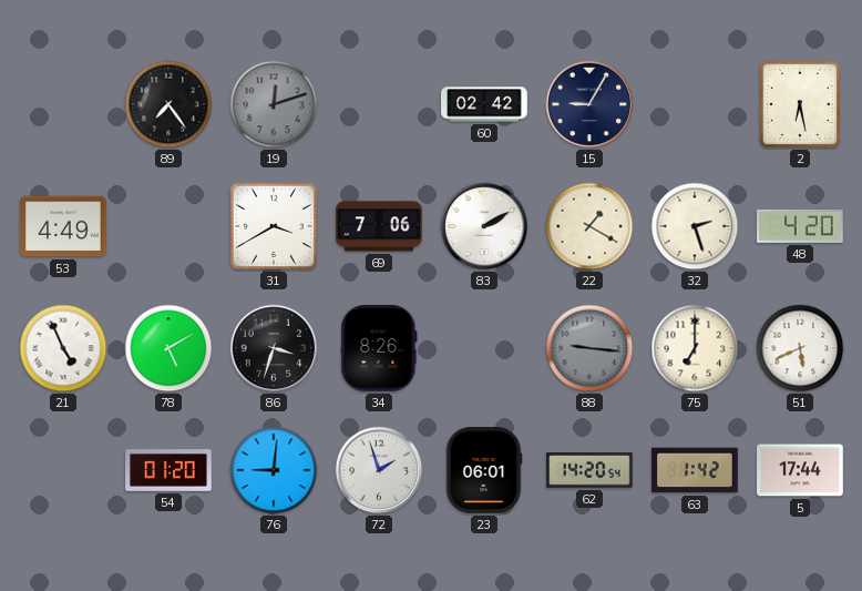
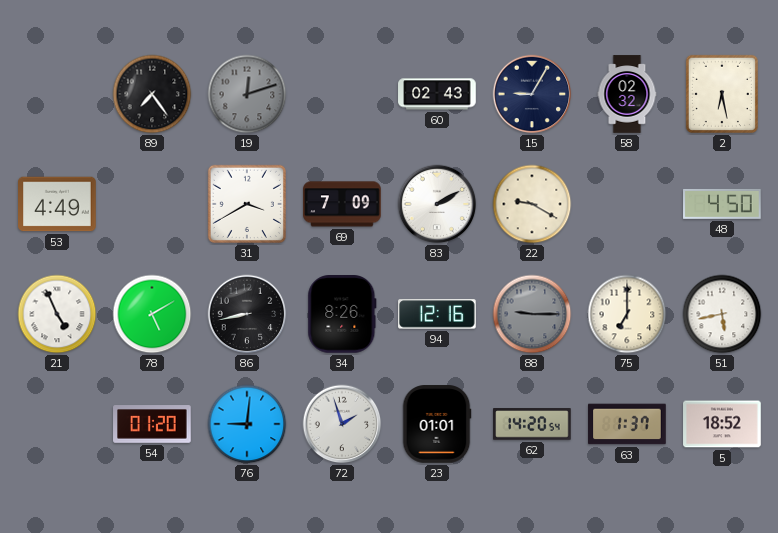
60: 02:42 -> 02:43 (437, 94)
58: none -> 02:32 (627, 94)
69: 7:06 -> 7:09 (342, 204)
22: 1:20 -> 9:20 (532, 204)
32: 2:27 -> none (695, 226)
48: 4:20 -> 4:50 (722, 204)
86: 3:33 -> 8:43 (247, 314)
94: none -> 12:16 (438, 314)
88: 9:16 -> 9:15 (532, 314)
51: 5:41 -> 5:43 (722, 314)
23: 06:01 -> 01:01 (437, 424)
63: 1:42 -> 1:37 (627, 424)
5: 17:44 -> 18:52 (722, 424)
